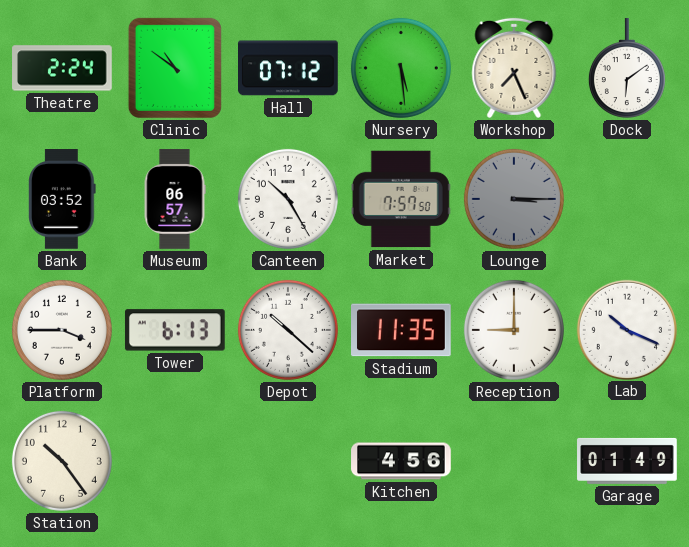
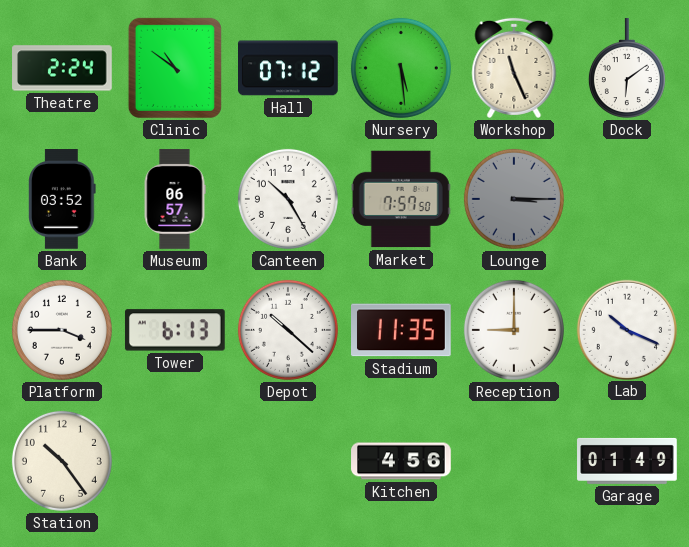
Workshop: 7:26 -> 11:26 (514, 68)
